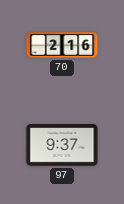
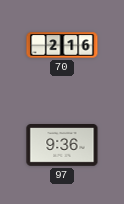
97: 9:37 -> 9:36 (62, 146)
